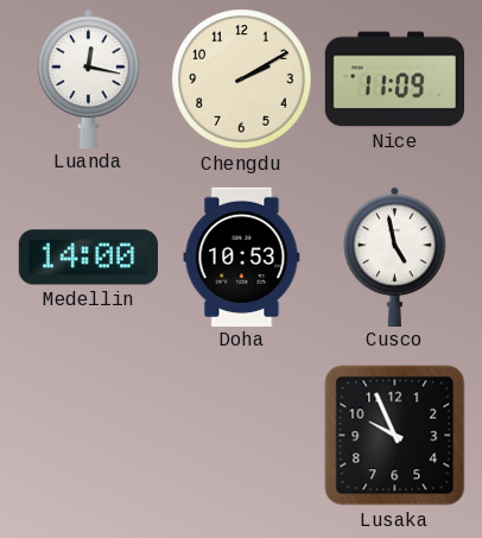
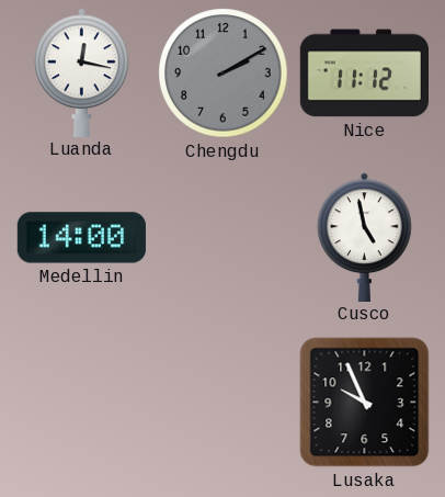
Chengdu dial: cream -> grey (224, 74)
Nice: 11:09 -> 11:12 (364, 74)
Doha: 10:53 -> none (242, 257)
